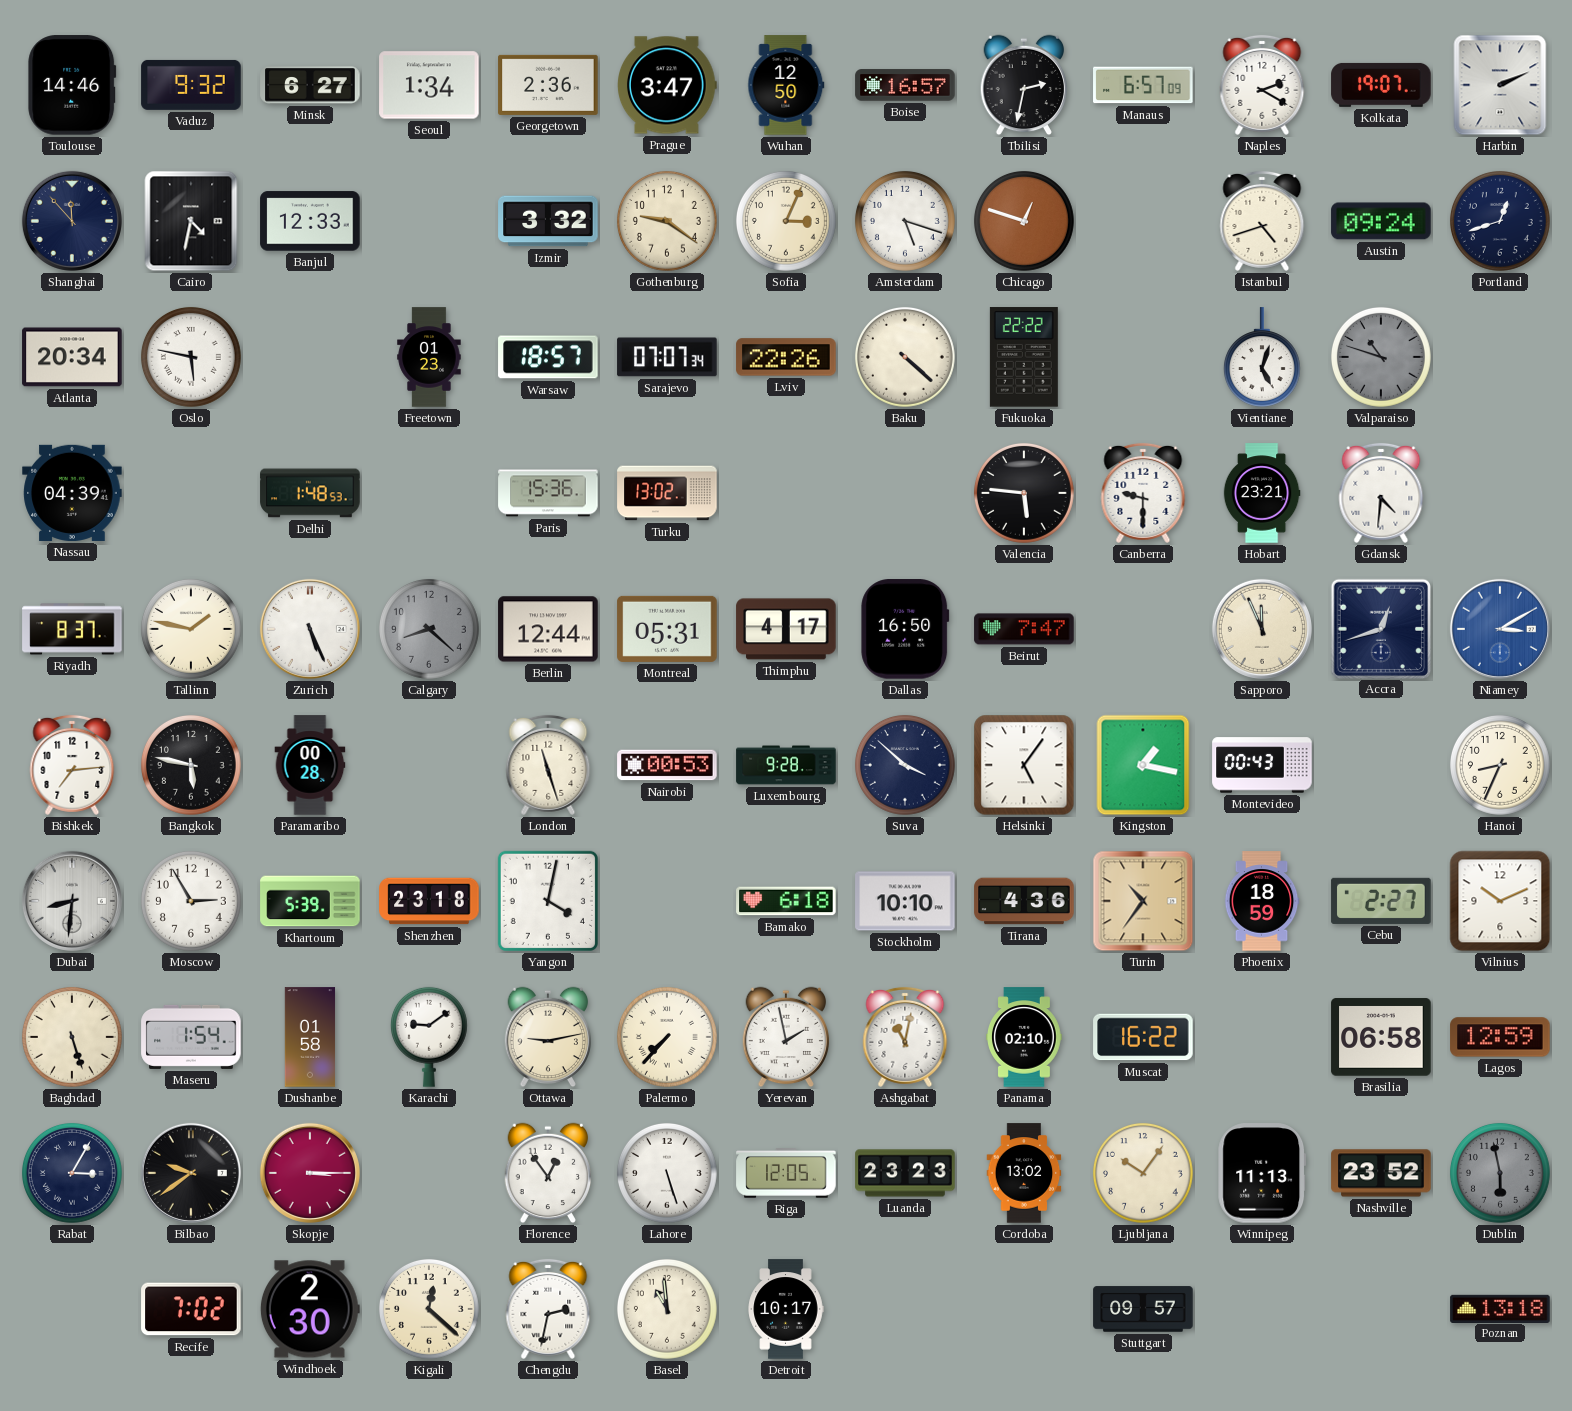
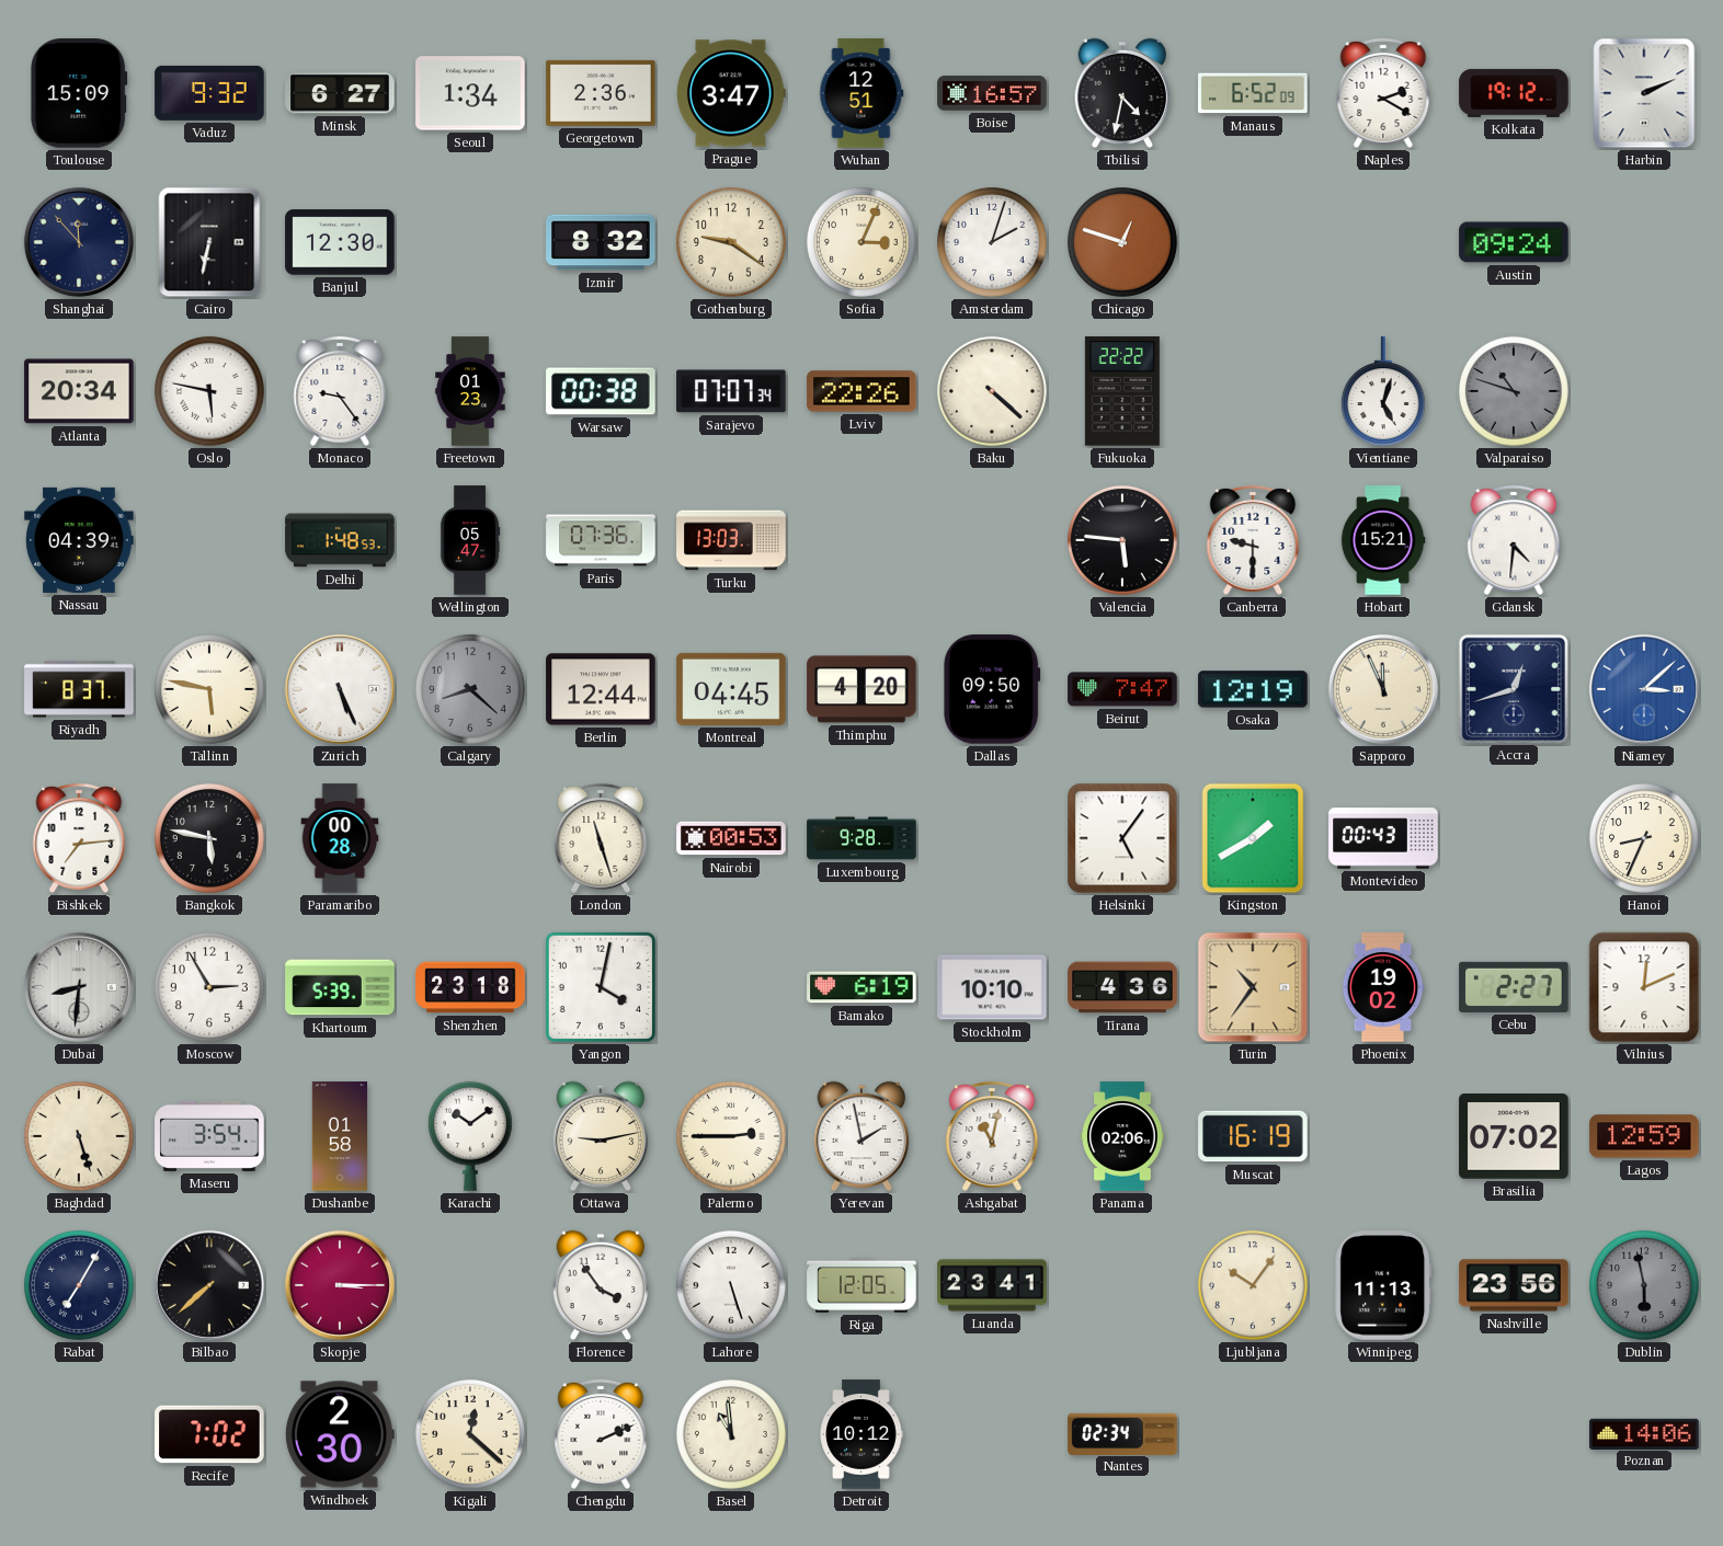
Toulouse: 14:46 -> 15:09 (79, 93)
Wuhan: 12:50 -> 12:51 (861, 93)
Tbilisi: 2:32 -> 4:32 (1122, 93)
Manaus: 6:57 -> 6:52 (1253, 93)
Kolkata: 19:07 -> 19:12 (1514, 93)
Cairo: 4:32 -> 6:32 (209, 242)
Banjul: 12:33 -> 12:30 (340, 242)
Izmir: 3:32 -> 8:32 (601, 242)
Amsterdam: 5:18 -> 2:03 (992, 242)
Istanbul: 4:42 -> none (1262, 221)
Portland: 12:42 -> none (1500, 221)
Monaco: none -> 9:24 (340, 391)
Warsaw: 18:57 -> 00:38 (601, 391)
Wellington: none -> 05:47 (470, 540)
Paris: 15:36 -> 07:36 (601, 540)
Turku: 13:02 -> 13:03 (731, 540)
Hobart: 23:21 -> 15:21 (1383, 540)
Tallinn: 1:47 -> 5:47 (209, 689)
Montreal: 05:31 -> 04:45 (731, 689)
Thimphu: 4:17 -> 4:20 (861, 689)
Dallas: 16:50 -> 09:50 (992, 689)
Osaka: none -> 12:19 (1253, 689)
Niamey: 3:10 -> 3:08 (1644, 689)
Suva: 3:52 -> none (905, 765)
Kingston: 1:17 -> 1:40 (1253, 838)
Bamako: 6:18 -> 6:19 (861, 987)
Phoenix: 18:59 -> 19:02 (1383, 987)
Vilnius: 10:11 -> 12:11 (1644, 987)
Maseru: 1:54 -> 3:54 (209, 1136)
Karachi: 9:09 -> 10:09 (470, 1136)
Palermo: 7:37 -> 2:45 (731, 1136)
Panama: 02:10 -> 02:06 (1122, 1136)
Muscat: 16:22 -> 16:19 (1253, 1136)
Brasilia: 06:58 -> 07:02 (1514, 1136)
Rabat: 3:05 -> 7:05 (79, 1285)
Bilbao: 9:39 -> 7:38 (209, 1285)
Florence: 12:54 -> 3:54 (601, 1285)
Luanda: 23:23 -> 23:41 (992, 1285)
Cordoba: 13:02 -> none (1024, 1173)
Nashville: 23:52 -> 23:56 (1514, 1285)
Chengdu: 2:32 -> 2:11 (601, 1434)
Detroit: 10:17 -> 10:12 (861, 1434)
Nantes: none -> 02:34 (1122, 1433)
Stuttgart: 09:57 -> none (1143, 1309)
Poznan: 13:18 -> 14:06 (1644, 1433)
